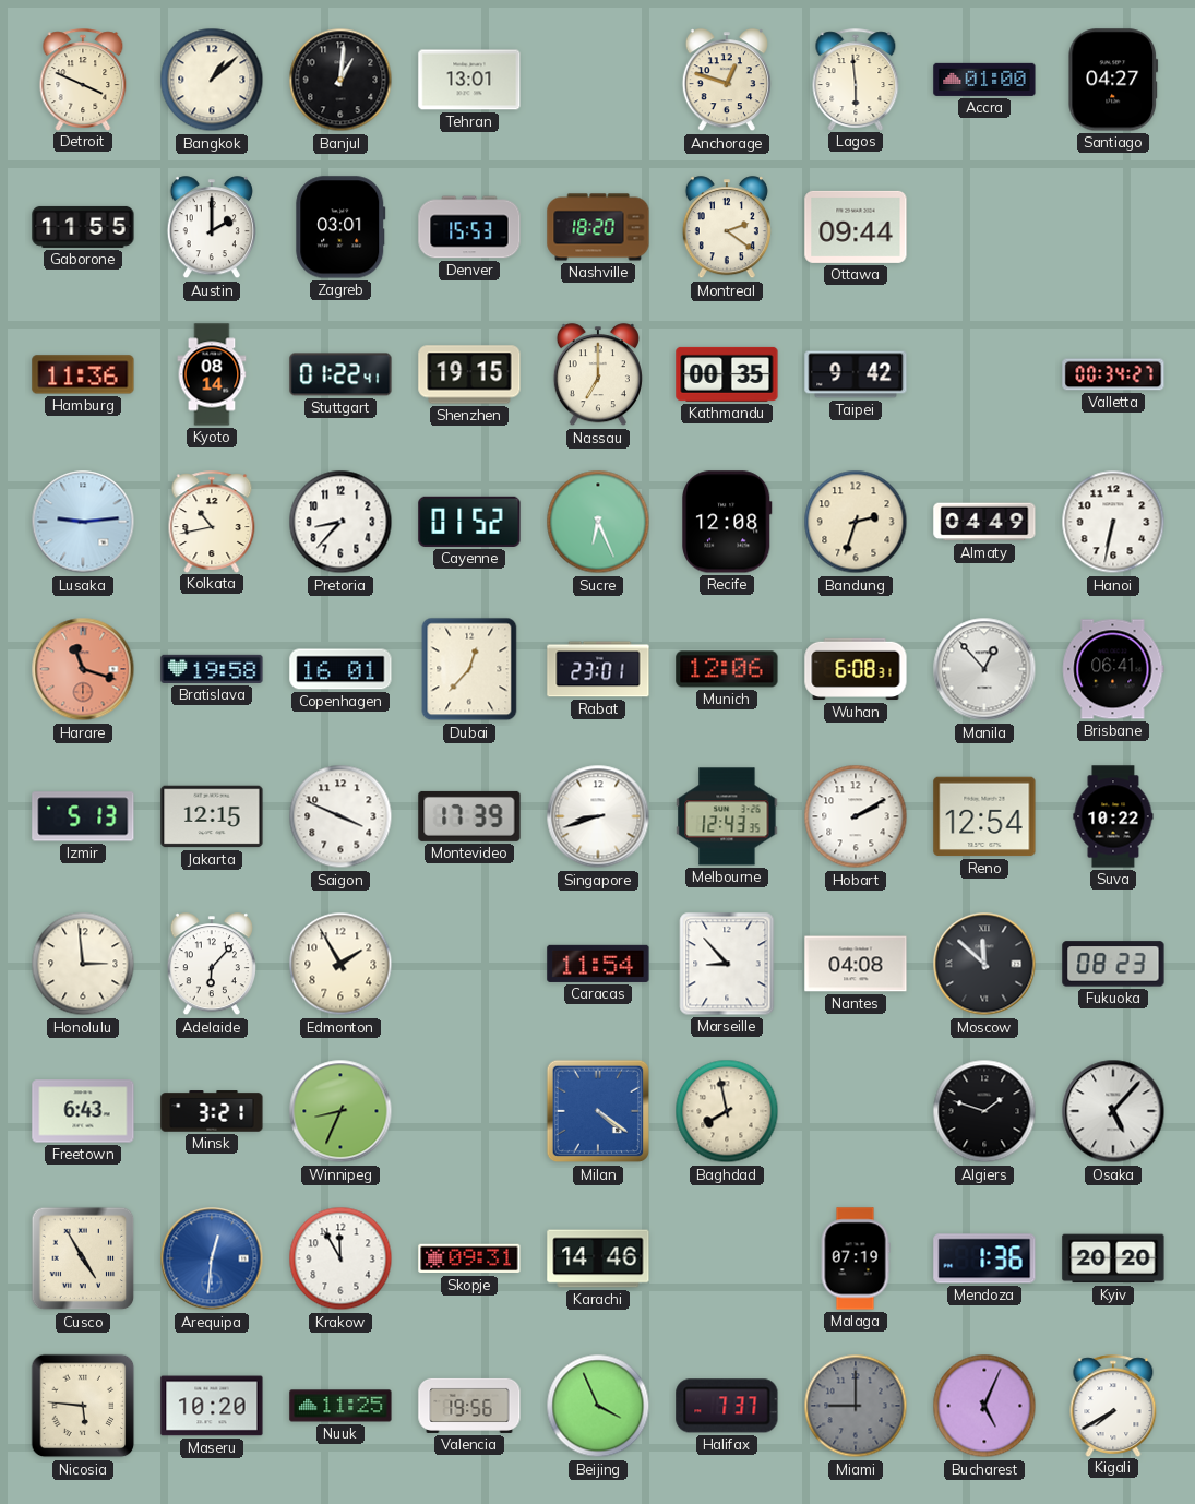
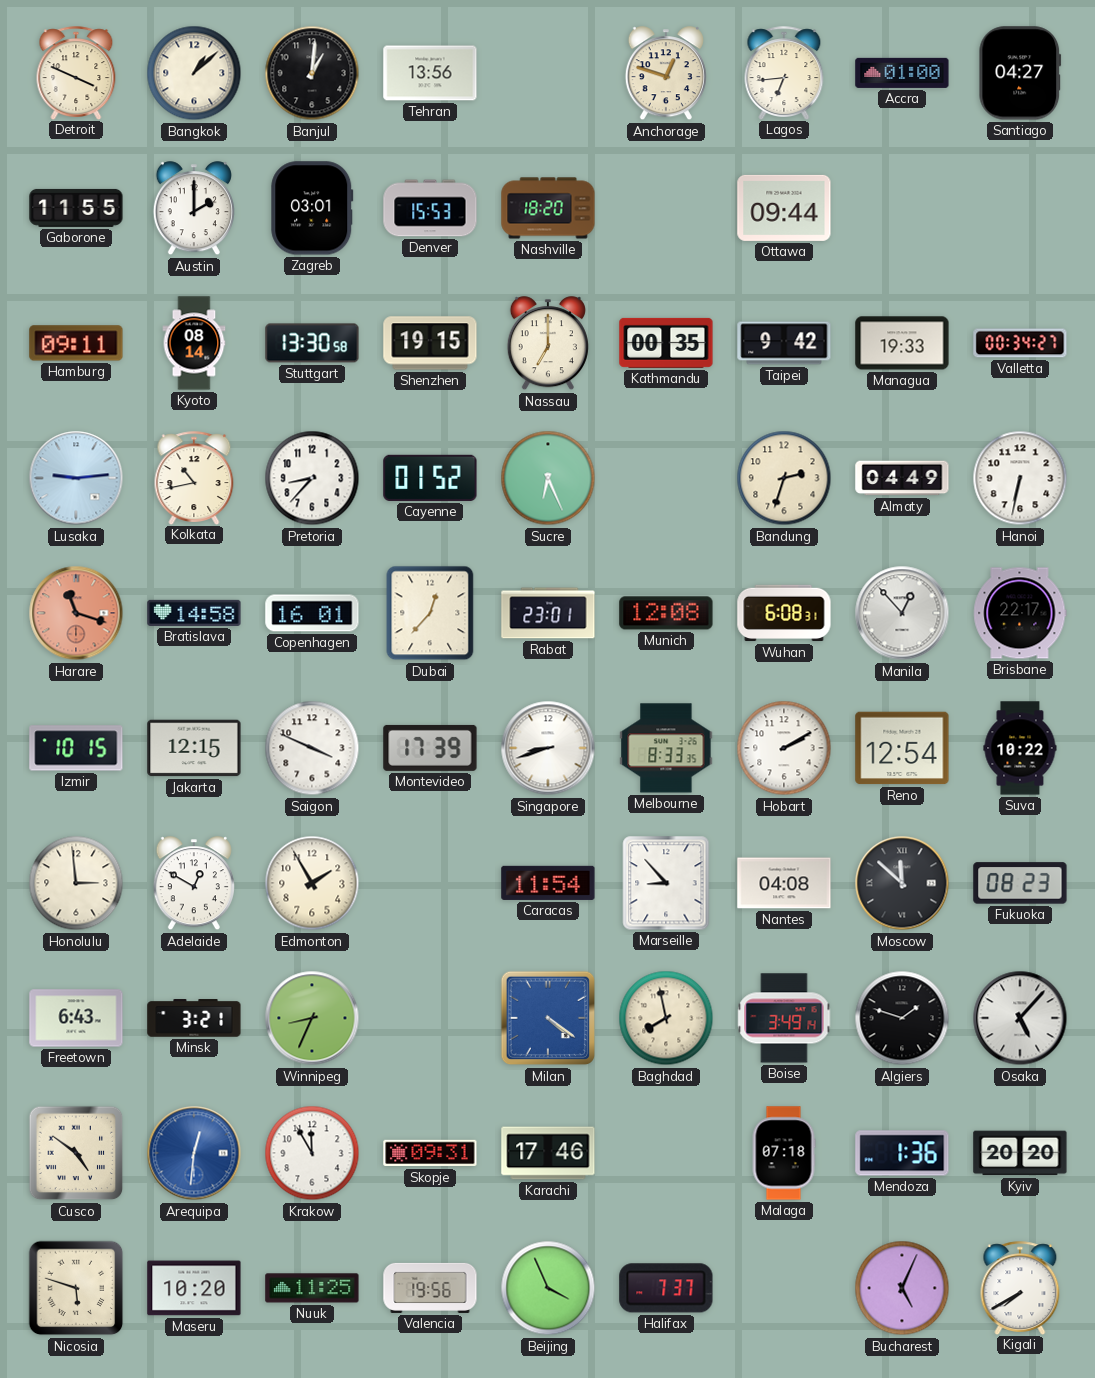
Tehran: 13:01 -> 13:56 (430, 73)
Lagos: 5:59 -> 6:44 (784, 73)
Montreal: 2:21 -> none (727, 228)
Hamburg: 11:36 -> 09:11 (76, 343)
Stuttgart: 01:22 -> 13:30 (312, 343)
Managua: none -> 19:33 (902, 343)
Recife: 12:08 -> none (727, 522)
Bratislava: 19:58 -> 14:58 (194, 613)
Munich: 12:06 -> 12:08 (666, 613)
Brisbane: 06:41 -> 22:17 (1020, 613)
Izmir: 5:13 -> 10:15 (76, 748)
Melbourne: 12:43 -> 8:33 (666, 748)
Adelaide: 6:07 -> 12:50 (194, 884)
Boise: none -> 3:49 (784, 1018)
Cusco: 4:55 -> 4:51 (76, 1153)
Karachi: 14:46 -> 17:46 (548, 1153)
Malaga: 07:19 -> 07:18 (784, 1153)
Nicosia: 5:46 -> 5:48 (76, 1288)
Miami: 9:00 -> none (856, 1406)
